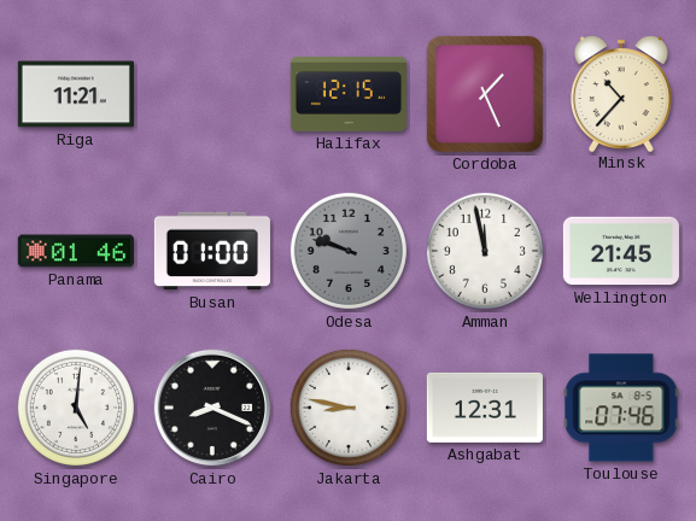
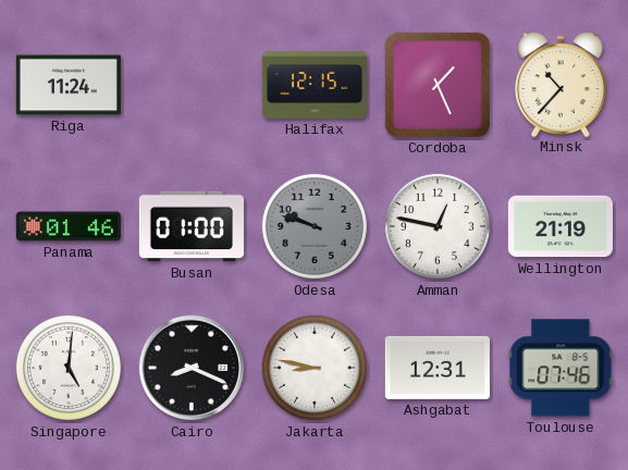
Riga: 11:21 -> 11:24 (69, 85)
Amman: 11:58 -> 12:47 (438, 226)
Wellington: 21:45 -> 21:19 (561, 226)
